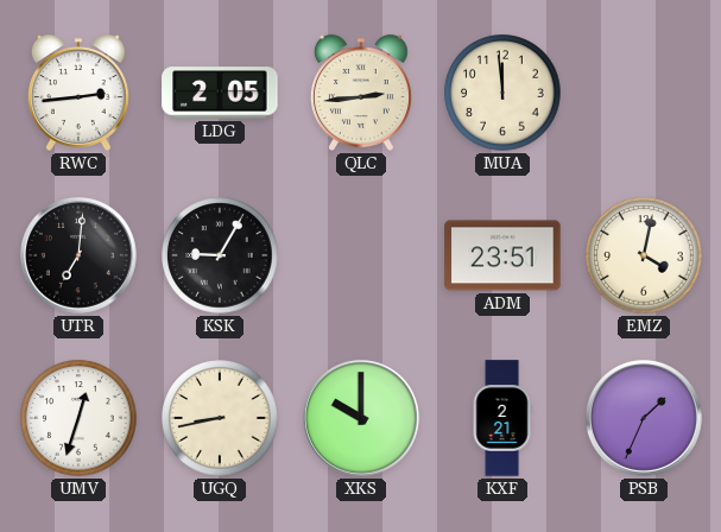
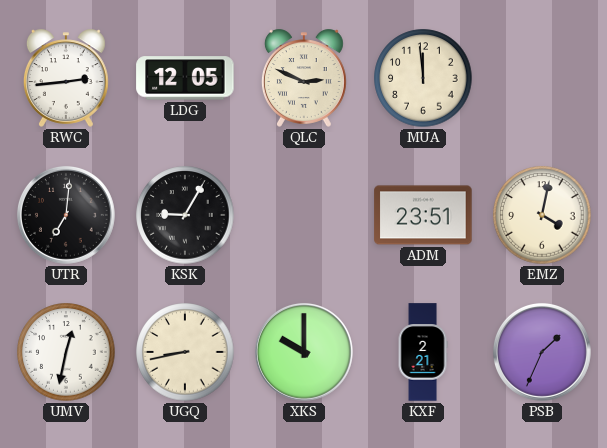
LDG: 2:05 -> 12:05 (185, 78)
QLC: 2:44 -> 2:49 (304, 78)
UMV: 12:33 -> 12:32 (66, 352)
